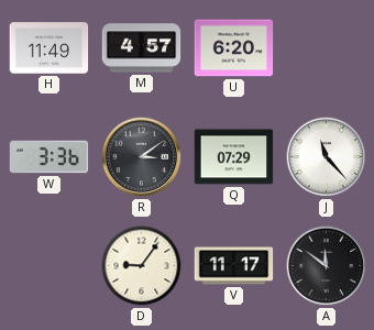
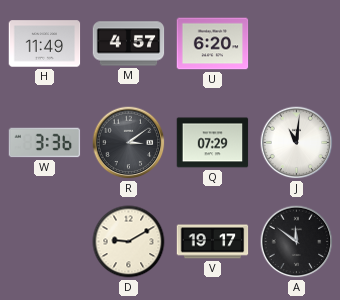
J: 11:23 -> 11:01 (297, 143)
D: 9:06 -> 9:10 (129, 242)
V: 11:17 -> 19:17 (213, 242)
